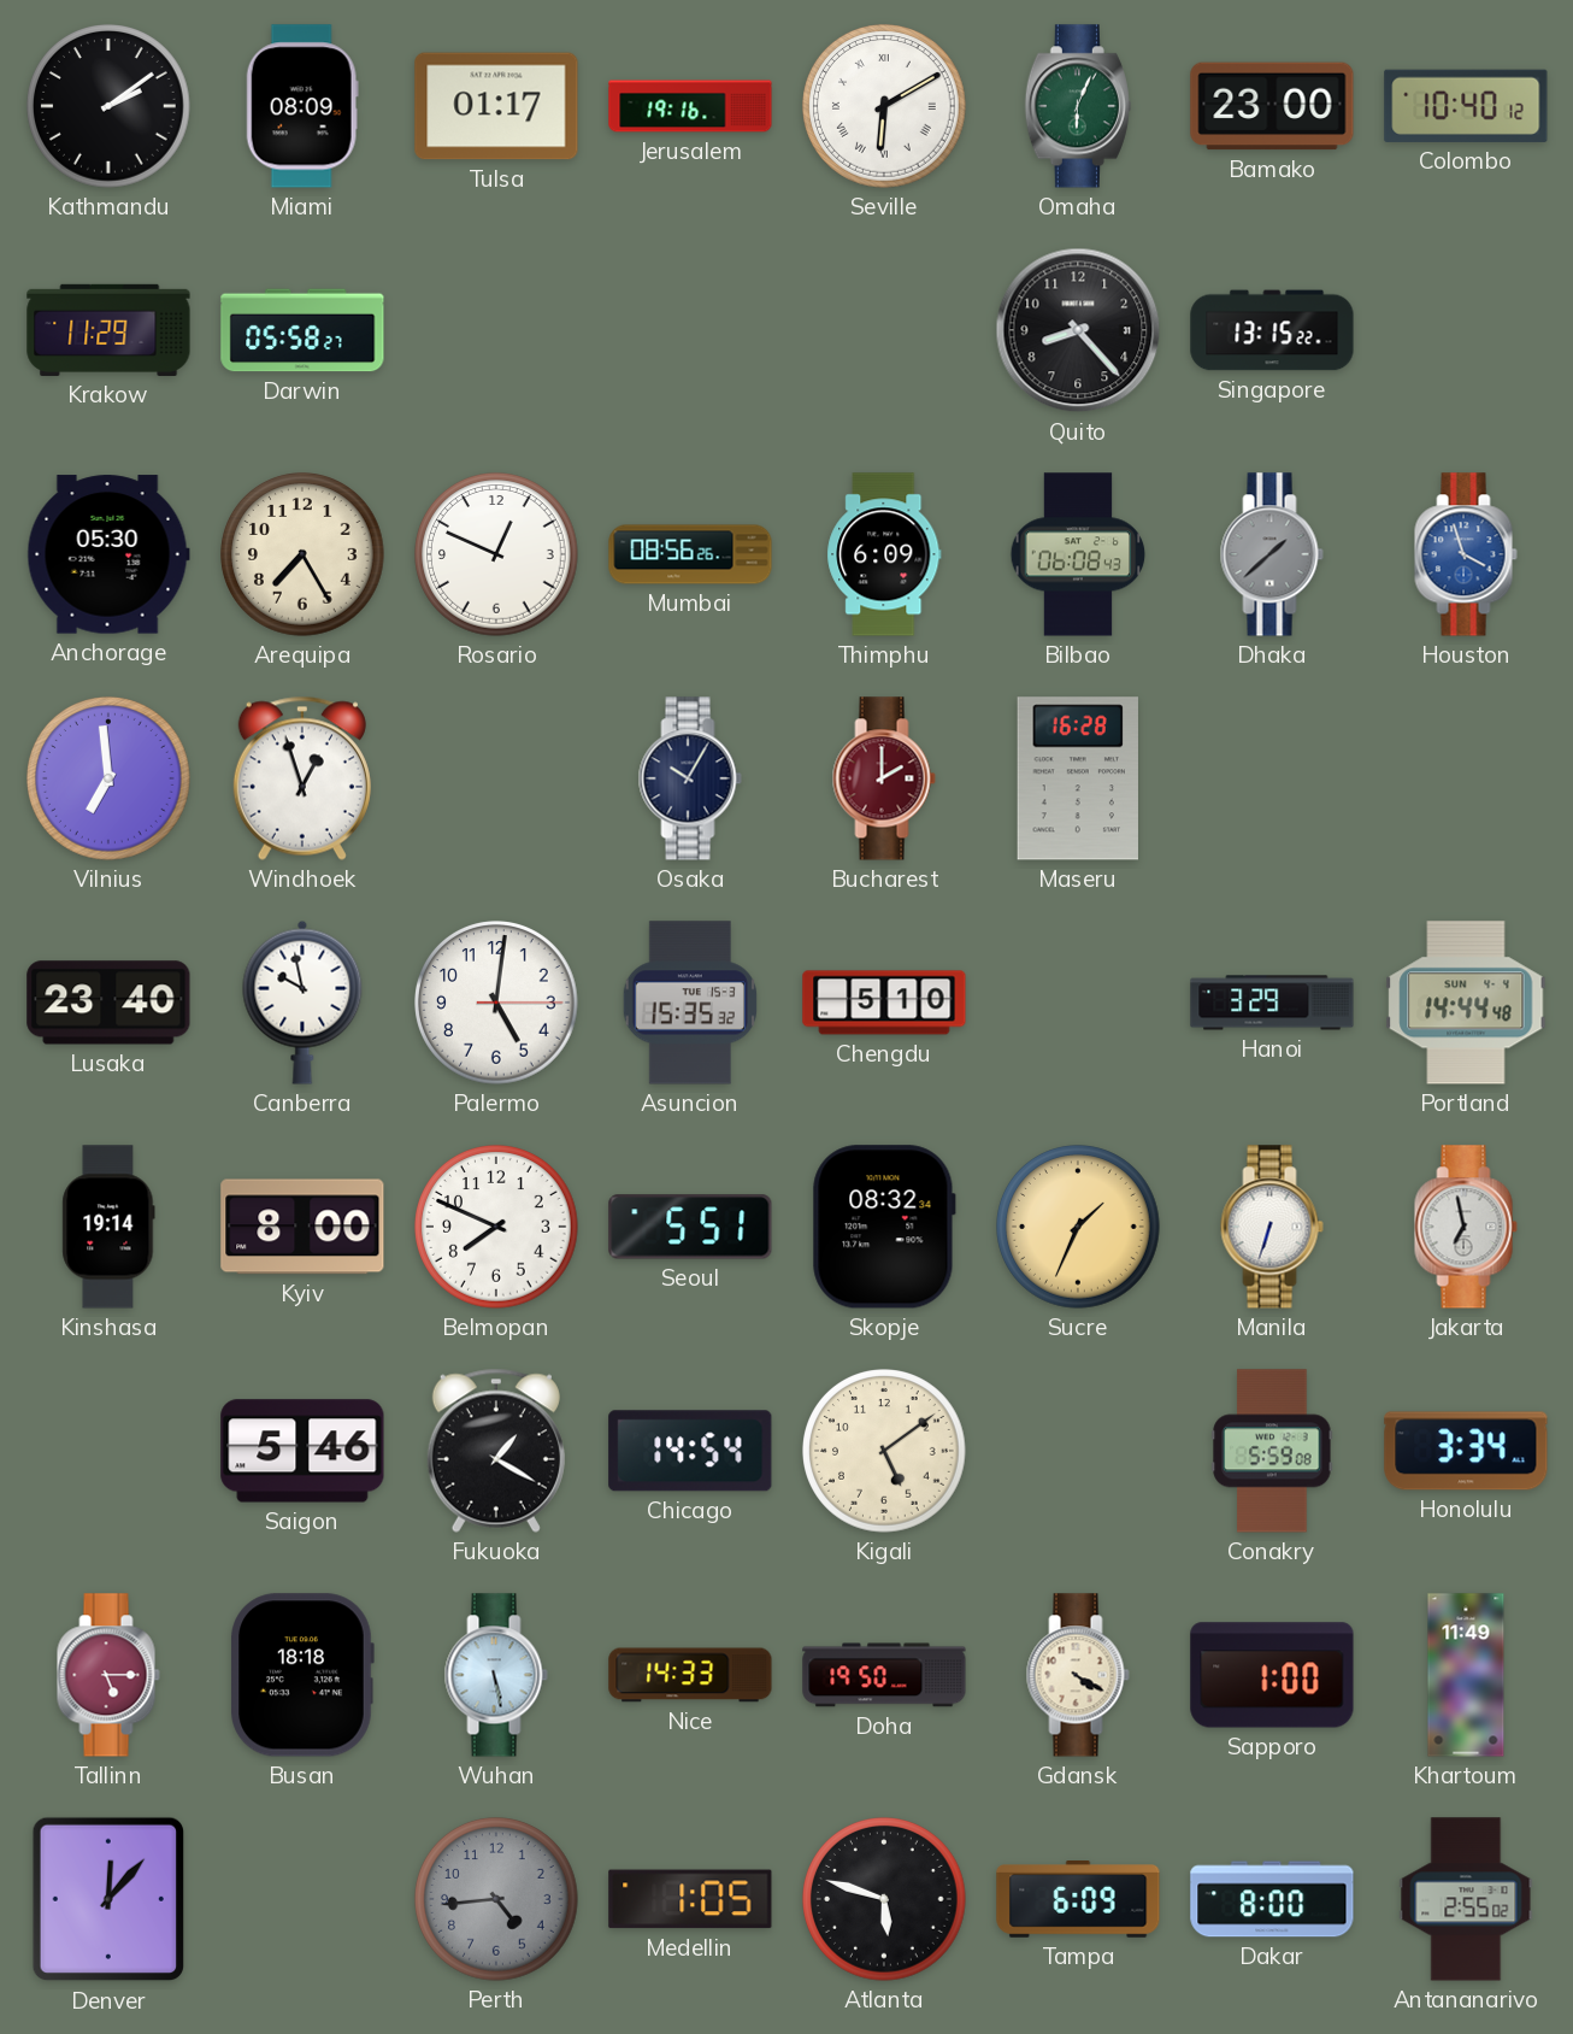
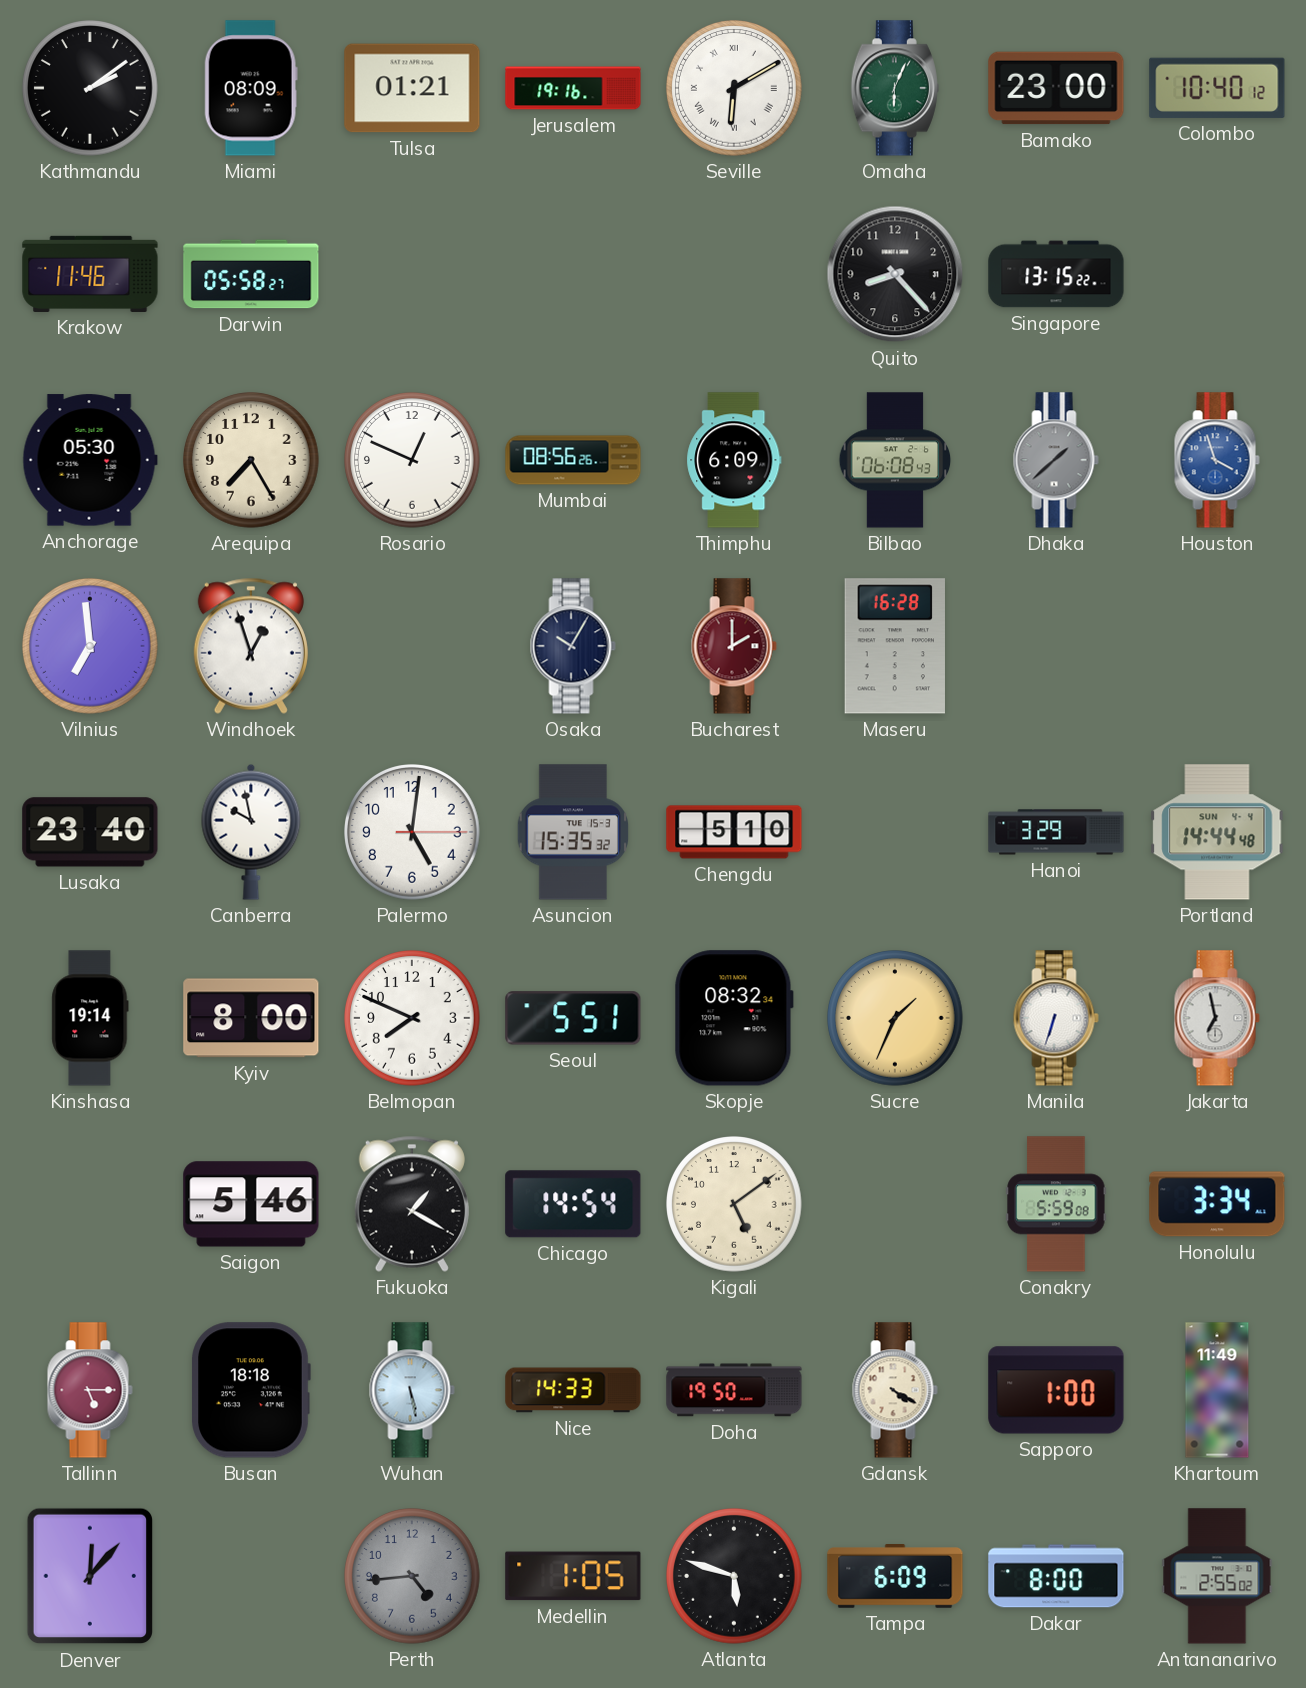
Tulsa: 01:17 -> 01:21 (412, 88)
Krakow: 11:29 -> 11:46 (90, 274)
